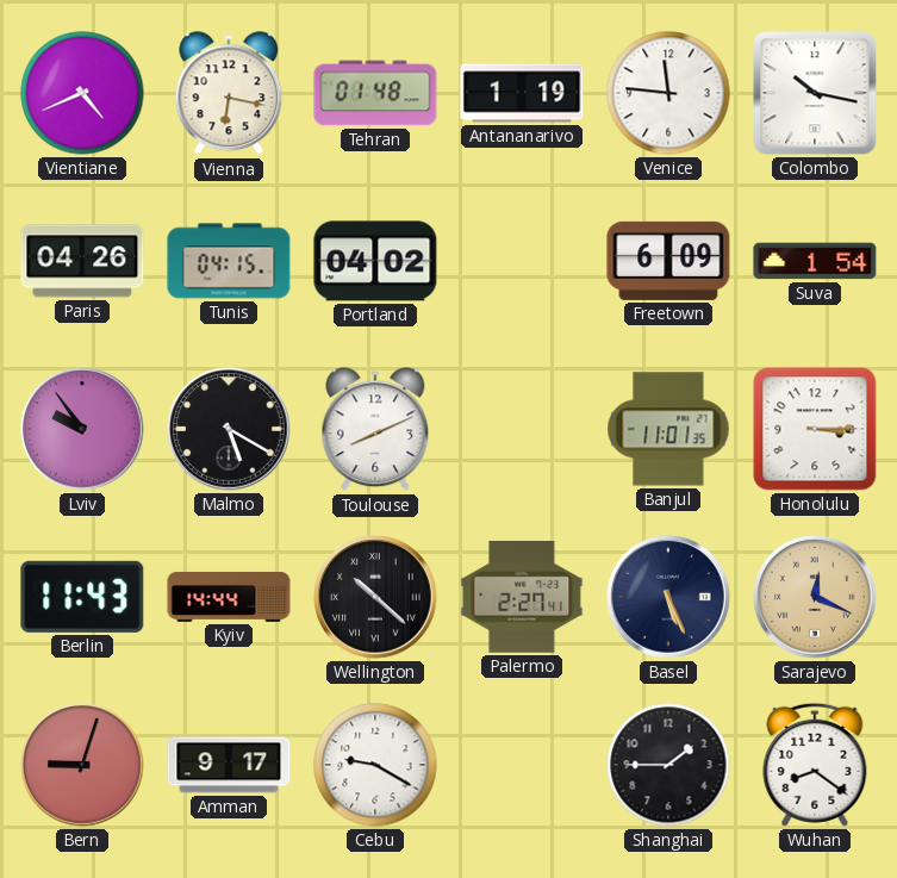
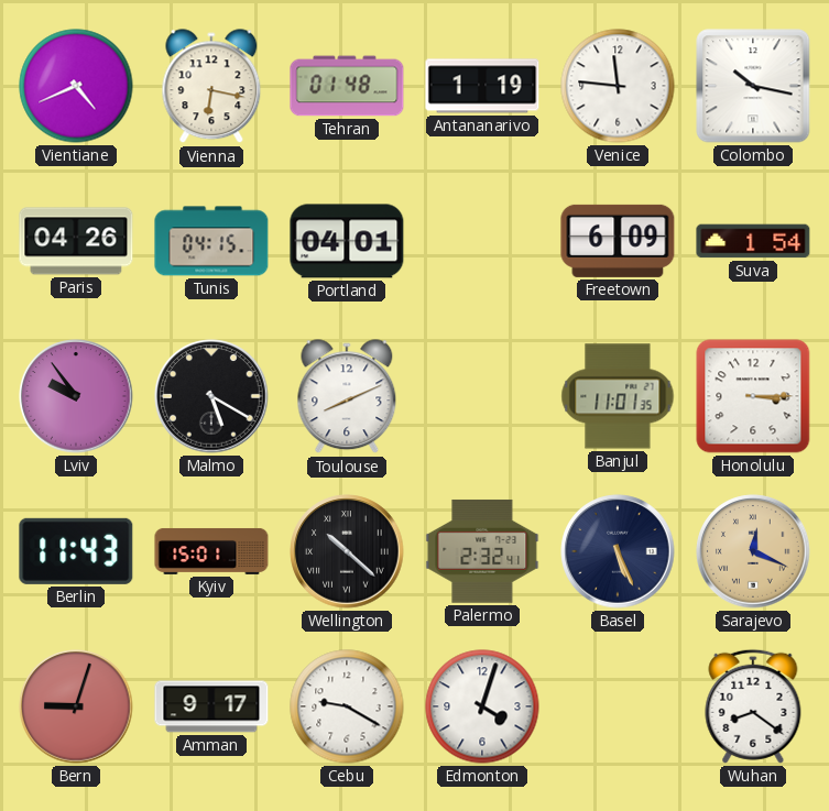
Portland: 04:02 -> 04:01 (347, 241)
Kyiv: 14:44 -> 15:01 (211, 551)
Palermo: 2:27 -> 2:32 (482, 551)
Edmonton: none -> 4:03 (482, 706)
Shanghai: 1:45 -> none (668, 765)
